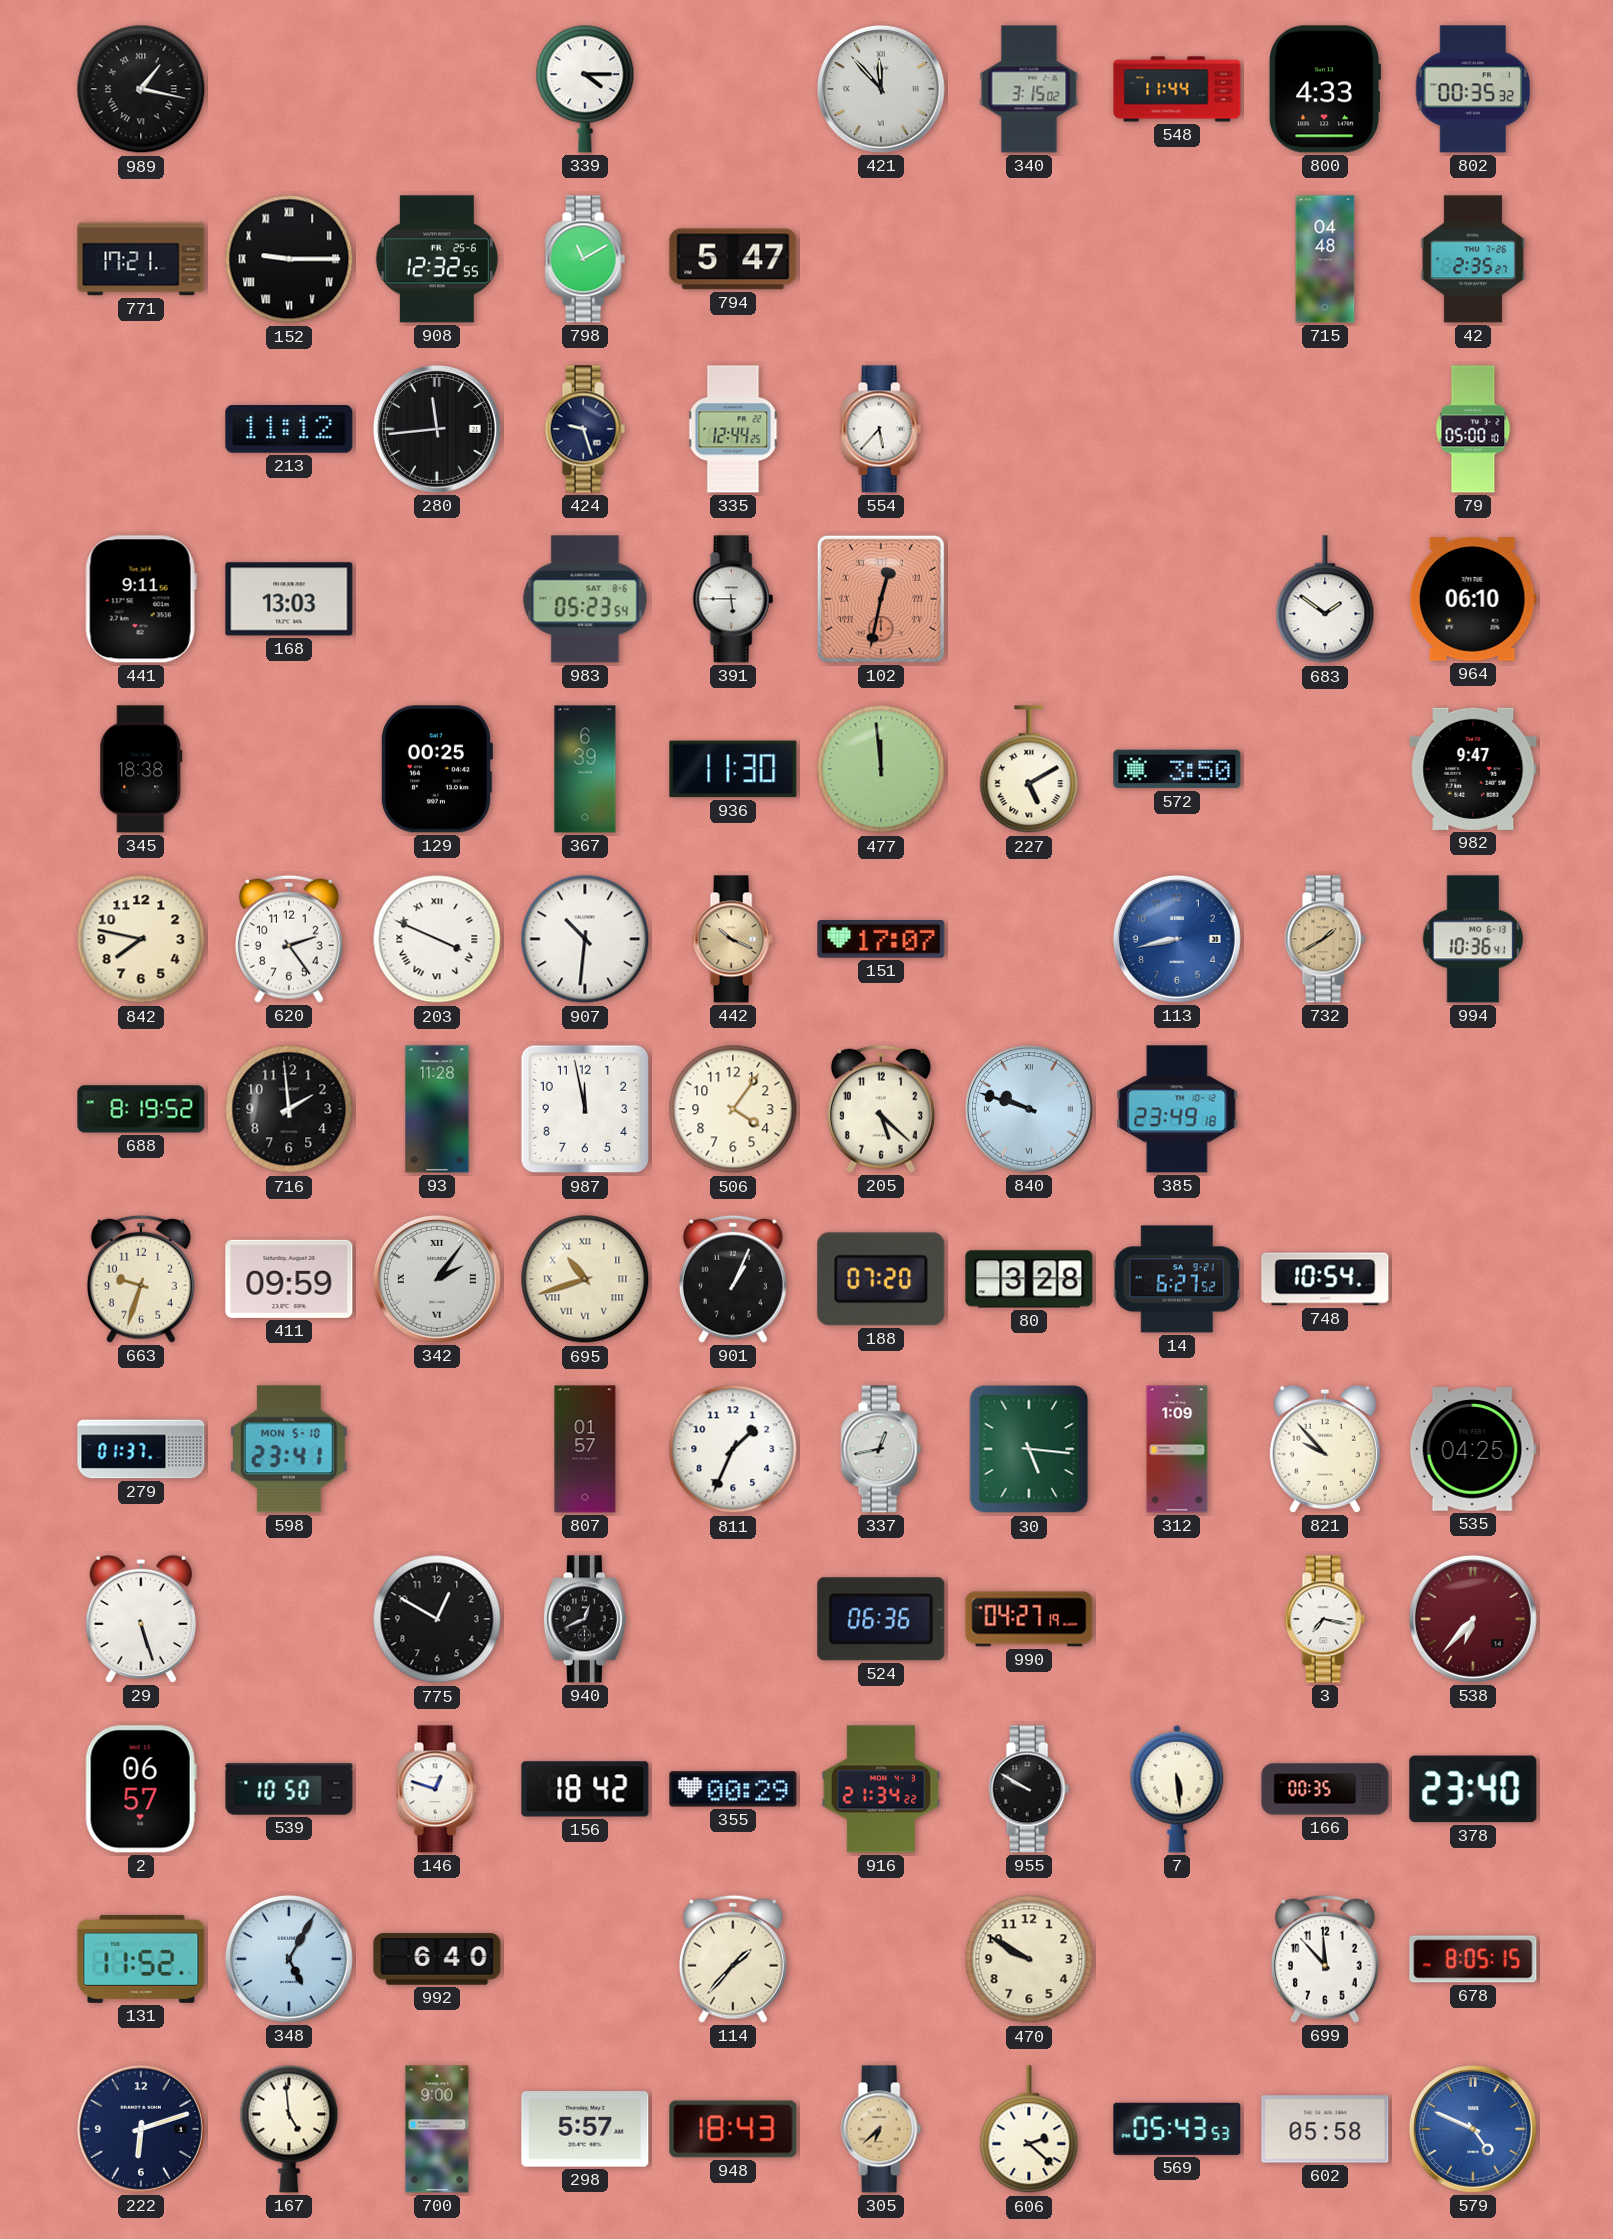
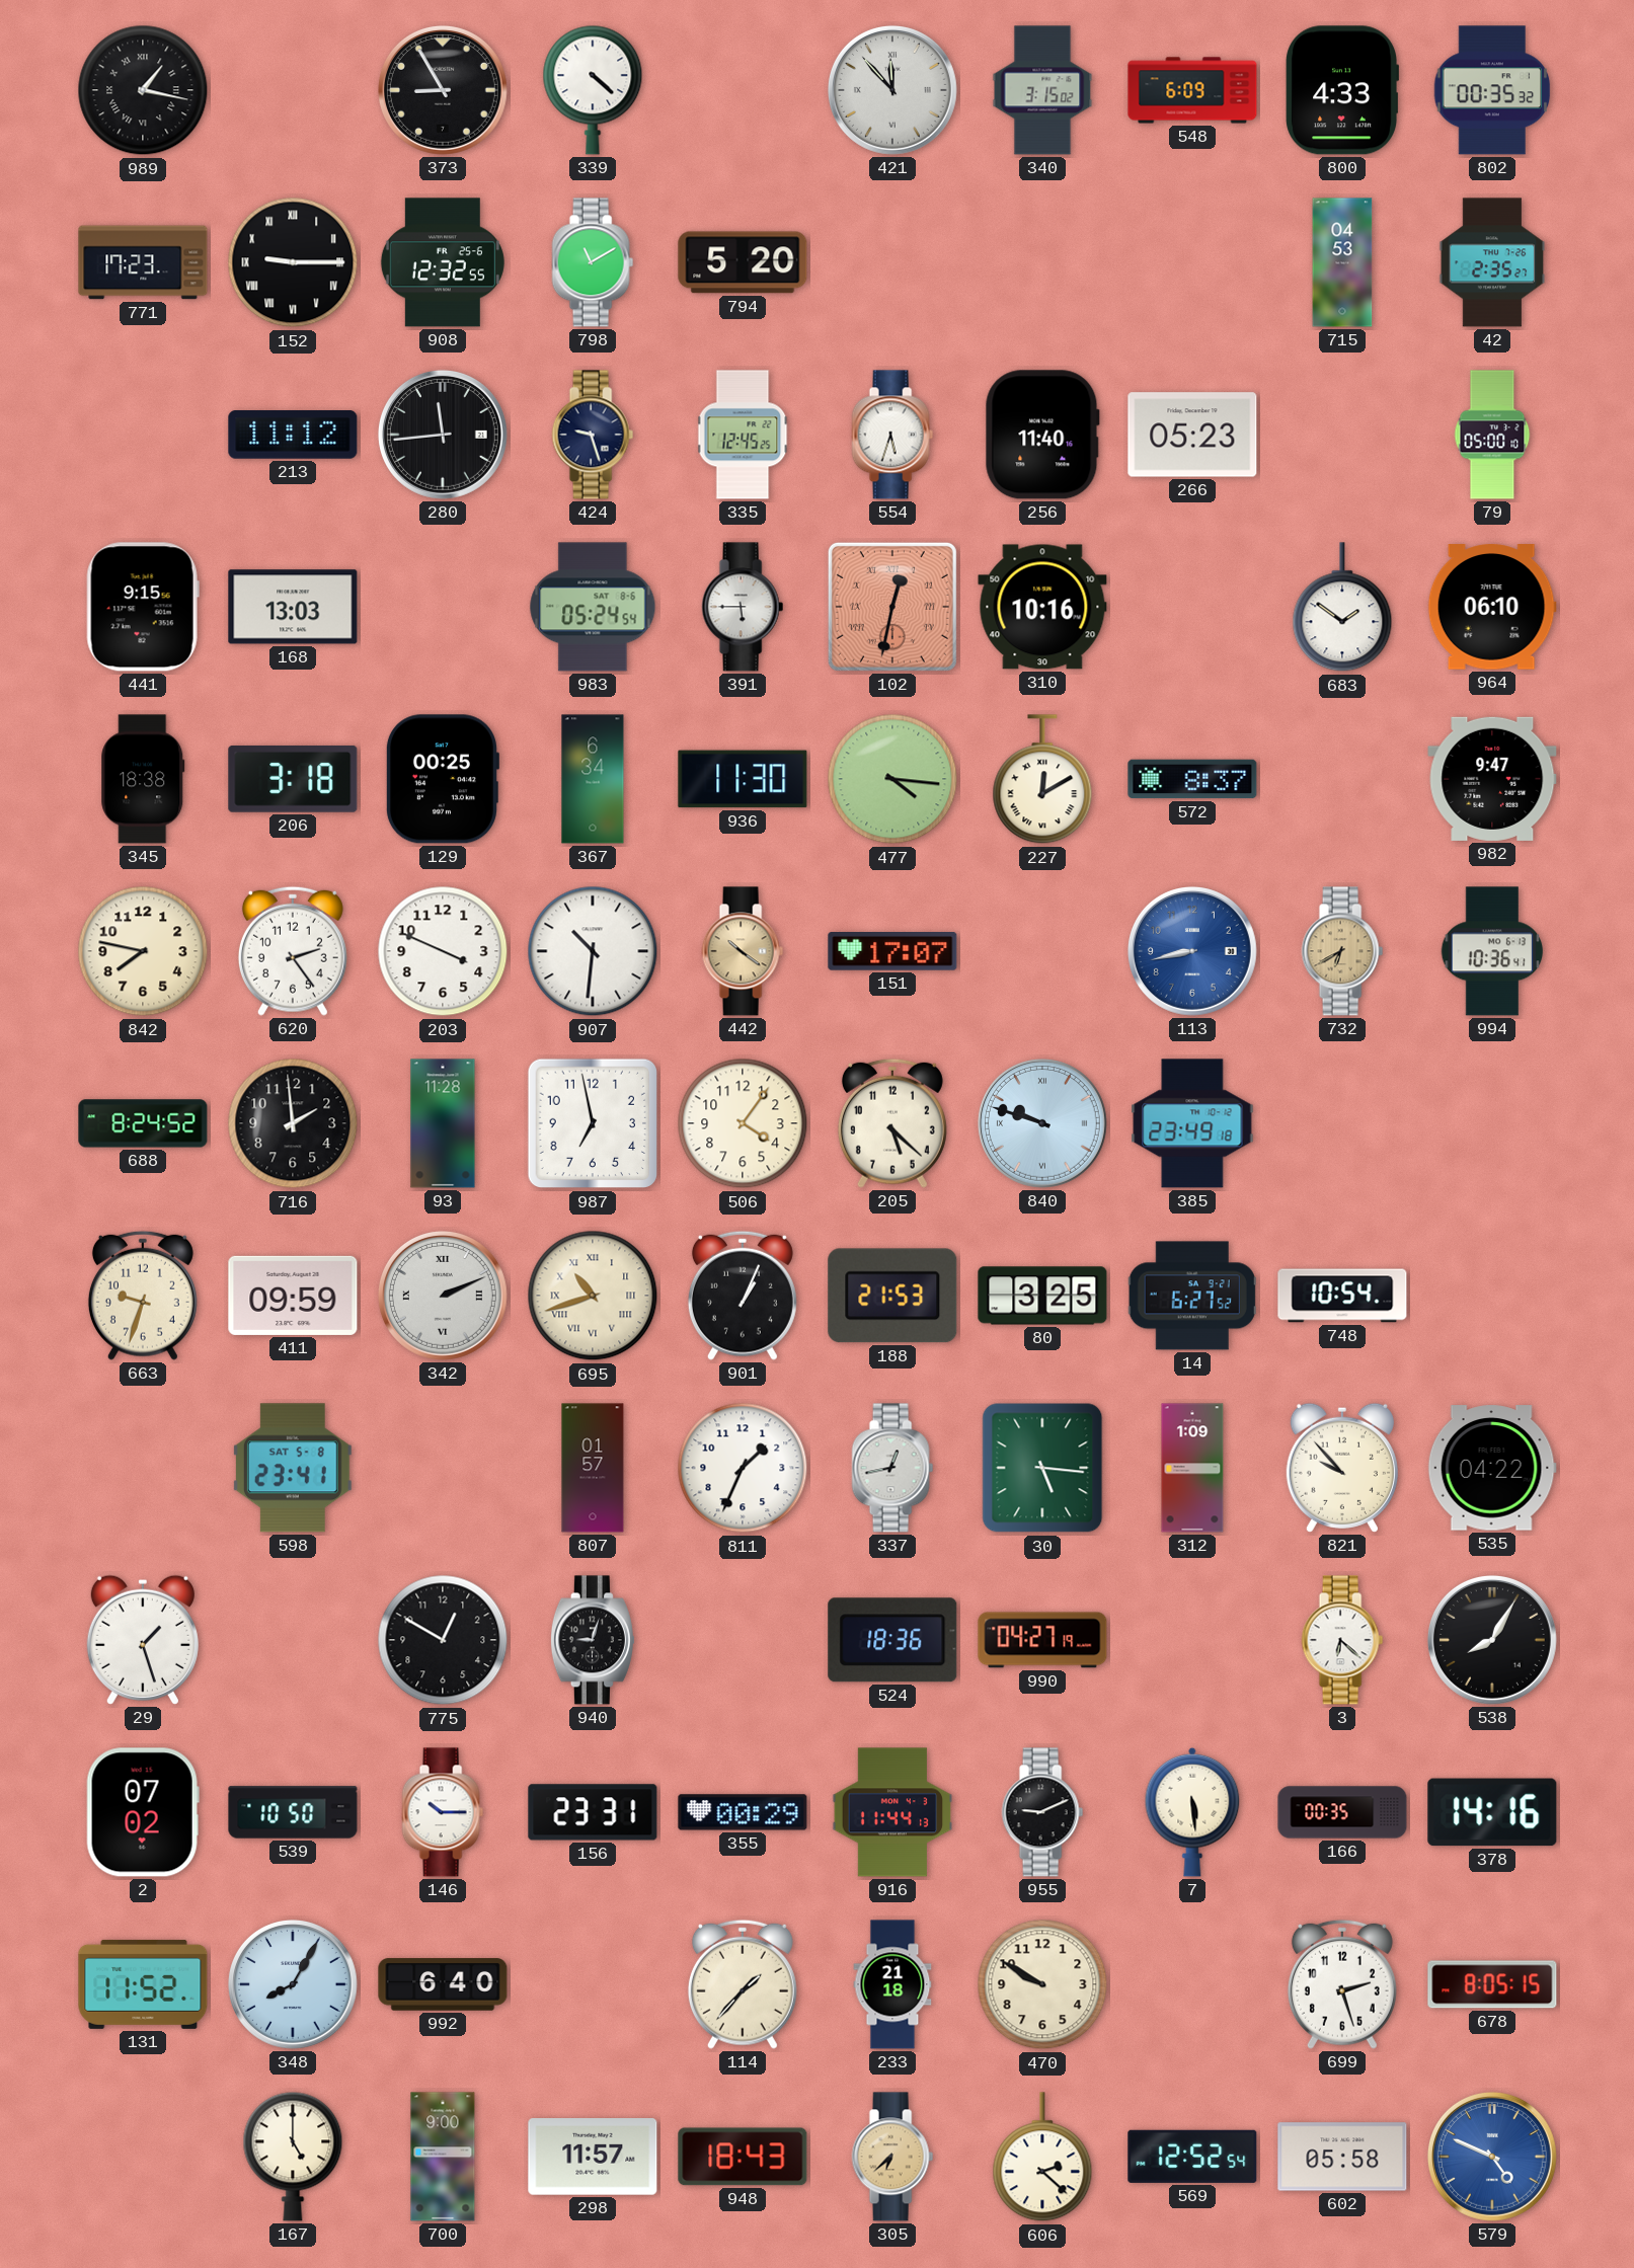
373: none -> 8:55 (443, 90)
339: 4:15 -> 4:22 (593, 90)
548: 11:44 -> 6:09 (1192, 90)
771: 17:21 -> 17:23 (143, 262)
794: 5:47 -> 5:20 (743, 262)
715: 04:48 -> 04:53 (1342, 262)
335: 12:44 -> 12:45 (743, 435)
554: 5:37 -> 5:33 (892, 435)
256: none -> 11:40 (1042, 435)
266: none -> 05:23 (1192, 435)
441: 9:11 -> 9:15 (143, 607)
983: 05:23 -> 05:24 (593, 607)
310: none -> 10:16 (1042, 607)
206: none -> 3:18 (293, 779)
367: 6:39 -> 6:34 (593, 779)
477: 11:59 -> 4:16 (892, 779)
227: 5:10 -> 12:10 (1042, 780)
572: 3:50 -> 8:37 (1192, 779)
203 numerals: Roman -> Arabic (443, 951)
442: 10:19 -> 10:21 (743, 951)
732: 1:40 -> 6:40 (1342, 951)
688: 8:19 -> 8:24 (143, 1123)
987: 11:58 -> 6:58 (593, 1123)
342: 2:06 -> 2:11 (443, 1296)
188: 07:20 -> 21:53 (892, 1296)
80: 3:28 -> 3:25 (1042, 1296)
279: 01:37 -> none (141, 1449)
598 date: MON 5-10 -> SAT 5-8 (293, 1468)
535: 04:25 -> 04:22 (1492, 1468)
29: 5:27 -> 1:27 (143, 1640)
940: 12:41 -> 9:03 (593, 1640)
524: 06:36 -> 18:36 (892, 1640)
3: 7:17 -> 6:22 (1342, 1640)
538: 6:37 -> 8:05 (1492, 1640)
538 dial: burgundy -> black (1492, 1640)
2: 06:57 -> 07:02 (143, 1812)
146: 12:48 -> 10:15 (443, 1812)
156: 18:42 -> 23:31 (593, 1812)
916: 21:34 -> 11:44 (892, 1812)
955: 9:50 -> 9:11 (1042, 1812)
378: 23:40 -> 14:16 (1492, 1812)
348: 5:05 -> 8:05 (293, 1984)
233: none -> 21:18 (892, 1984)
699: 11:53 -> 2:27 (1342, 1984)
222: 6:12 -> none (141, 2129)
167: 4:59 -> 5:00 (293, 2157)
298: 5:57 -> 11:57 (593, 2157)
569: 05:43 -> 12:52 (1192, 2157)
